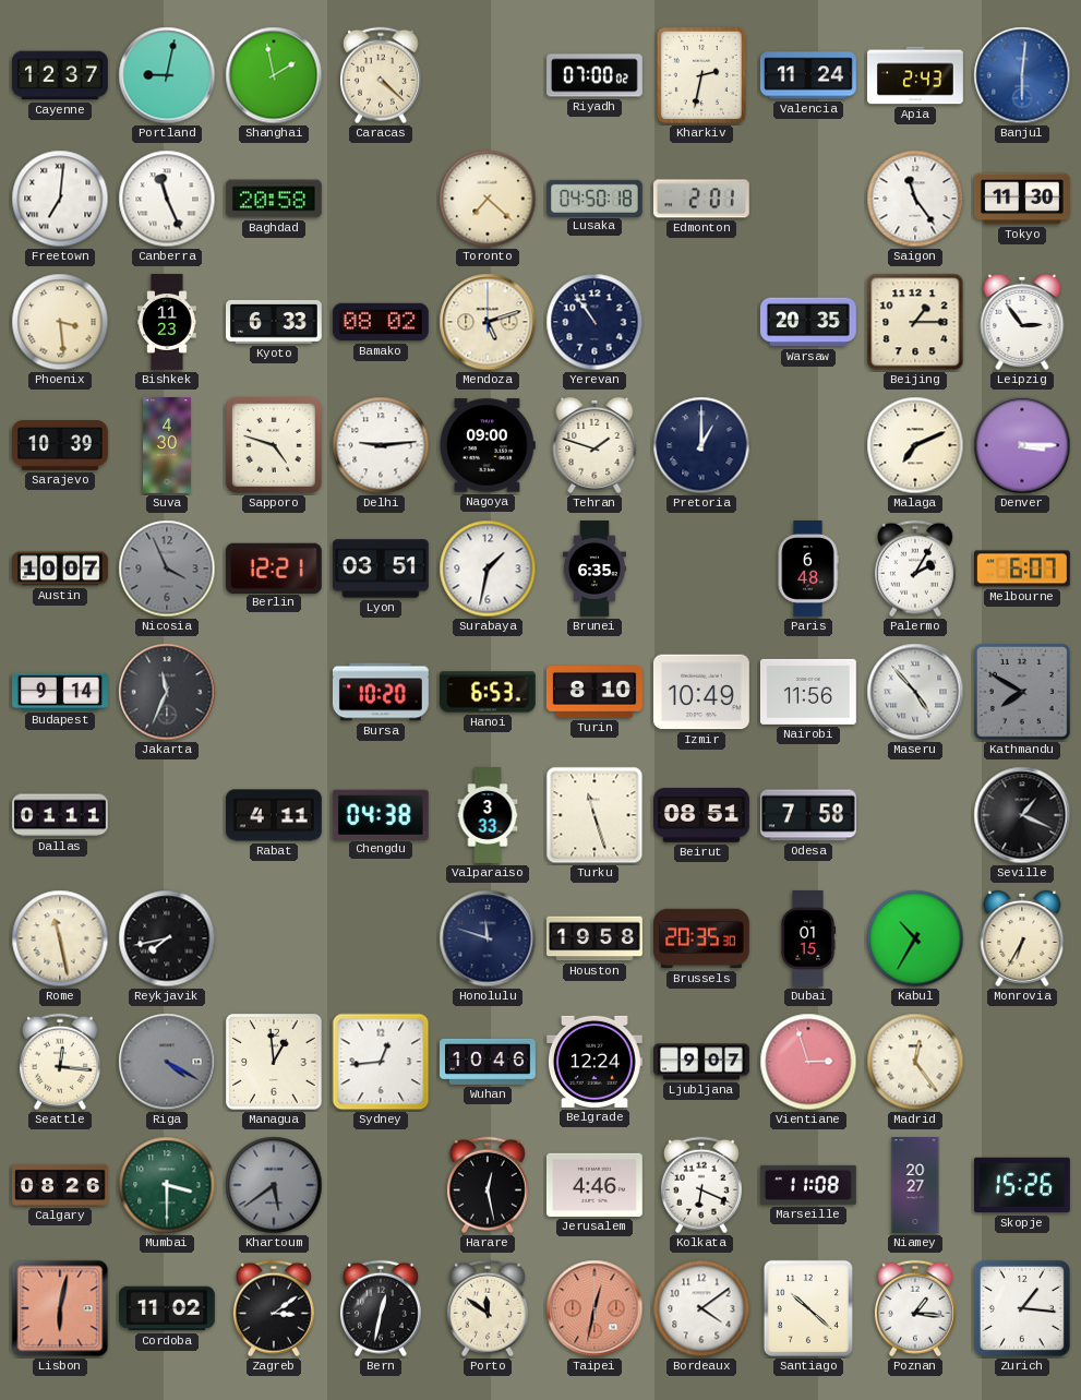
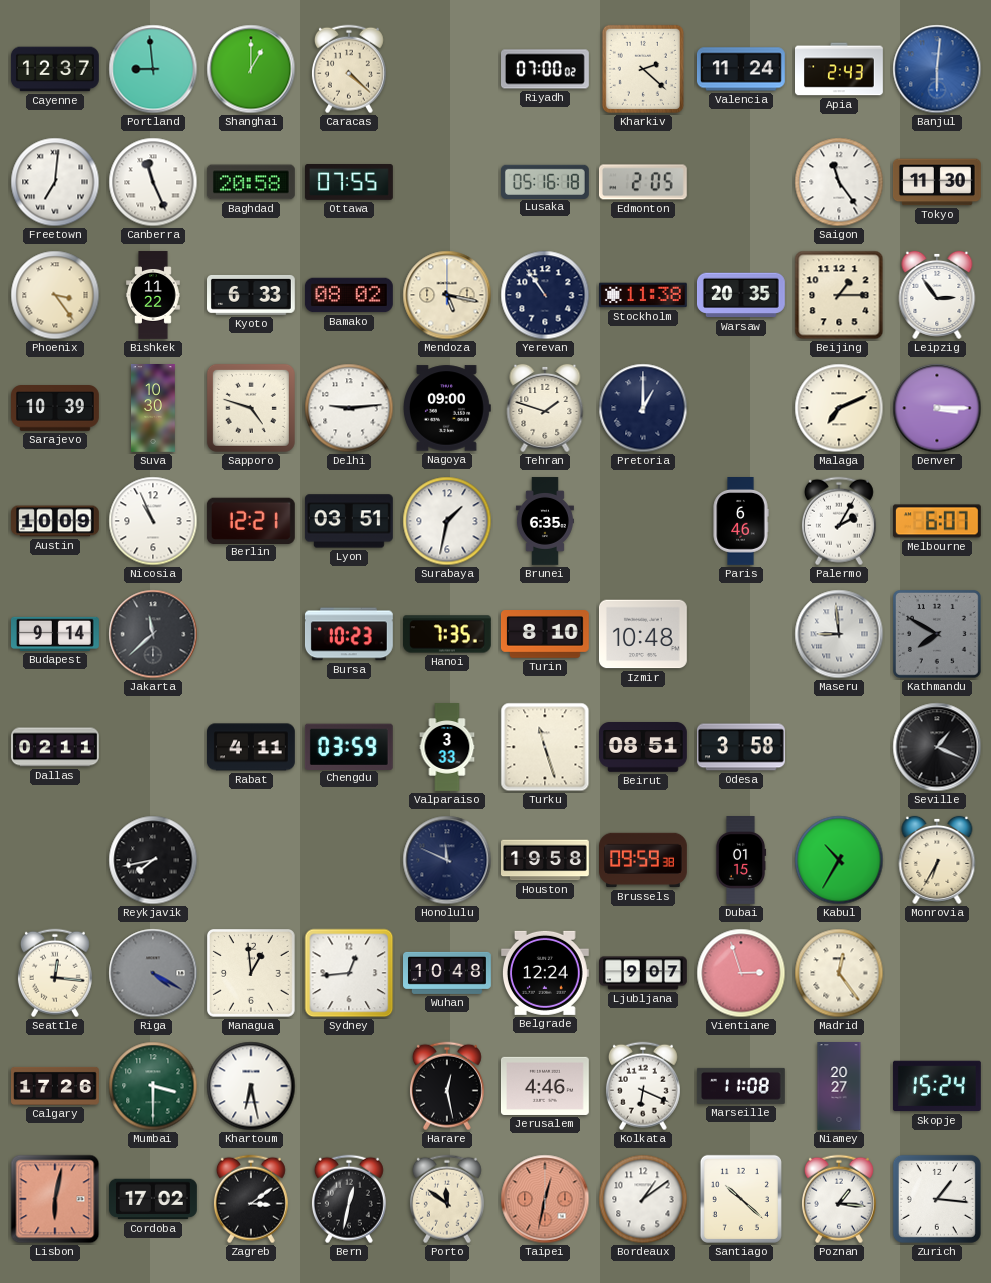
Portland: 9:02 -> 8:59 (153, 69)
Shanghai: 1:58 -> 1:00 (251, 69)
Kharkiv: 2:32 -> 2:22 (643, 69)
Ottawa: none -> 07:55 (350, 183)
Toronto: 7:22 -> none (488, 199)
Lusaka: 04:50 -> 05:16 (546, 181)
Edmonton: 2:01 -> 2:05 (643, 182)
Phoenix: 3:29 -> 3:24 (55, 295)
Bishkek: 11:23 -> 11:22 (153, 295)
Mendoza: 5:12 -> 5:17 (447, 295)
Stockholm: none -> 11:38 (643, 295)
Suva: 4:30 -> 10:30 (154, 409)
Austin: 10:07 -> 10:09 (56, 521)
Nicosia: 3:56 -> 10:56 (153, 521)
Nicosia dial: grey -> white (153, 521)
Paris: 6:48 -> 6:46 (741, 522)
Jakarta: 11:34 -> 11:38 (153, 634)
Bursa: 10:20 -> 10:23 (349, 634)
Hanoi: 6:53 -> 7:35 (448, 634)
Izmir: 10:49 -> 10:48 (643, 634)
Nairobi: 11:56 -> none (808, 692)
Maseru: 4:53 -> 8:59 (839, 634)
Dallas: 01:11 -> 02:11 (56, 747)
Chengdu: 04:38 -> 03:59 (349, 746)
Odesa: 7:58 -> 3:58 (741, 747)
Rome: 11:28 -> none (60, 938)
Honolulu: 11:48 -> 11:49 (447, 860)
Brussels: 20:35 -> 09:59 (644, 860)
Wuhan: 10:46 -> 10:48 (448, 973)
Calgary: 08:26 -> 17:26 (56, 1086)
Khartoum: 5:39 -> 6:28 (251, 1086)
Khartoum dial: grey -> white (251, 1086)
Skopje: 15:26 -> 15:24 (937, 1086)
Cordoba: 11:02 -> 17:02 (154, 1199)
Bordeaux: 4:09 -> 1:09 (643, 1199)
